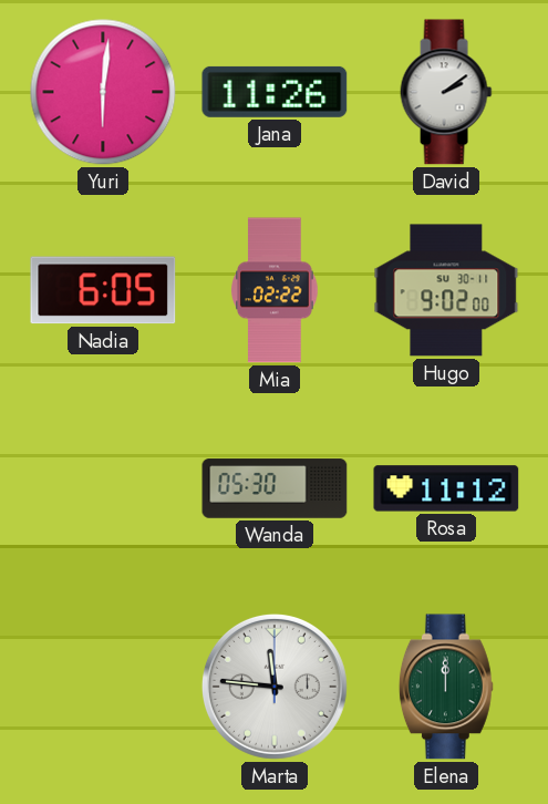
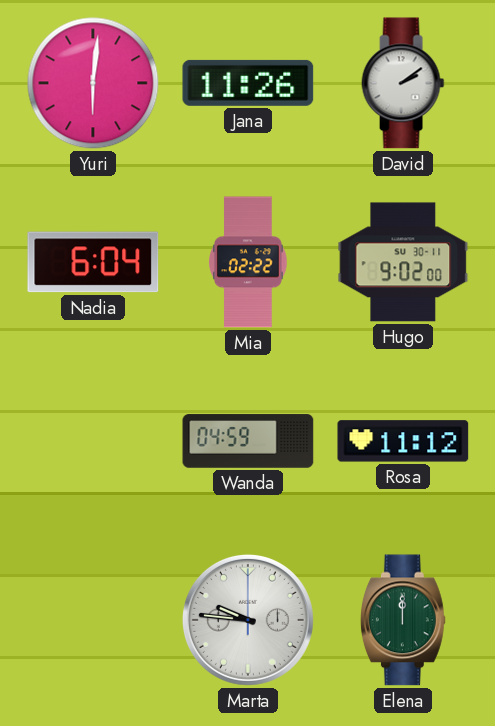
Nadia: 6:05 -> 6:04 (93, 262)
Wanda: 05:30 -> 04:59 (248, 441)
Marta: 11:46 -> 9:46 (248, 620)
